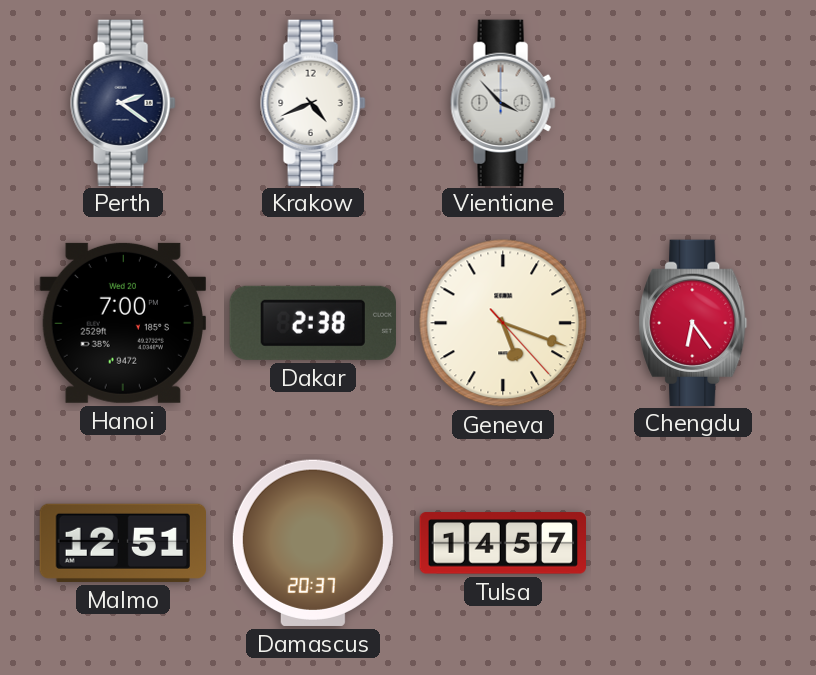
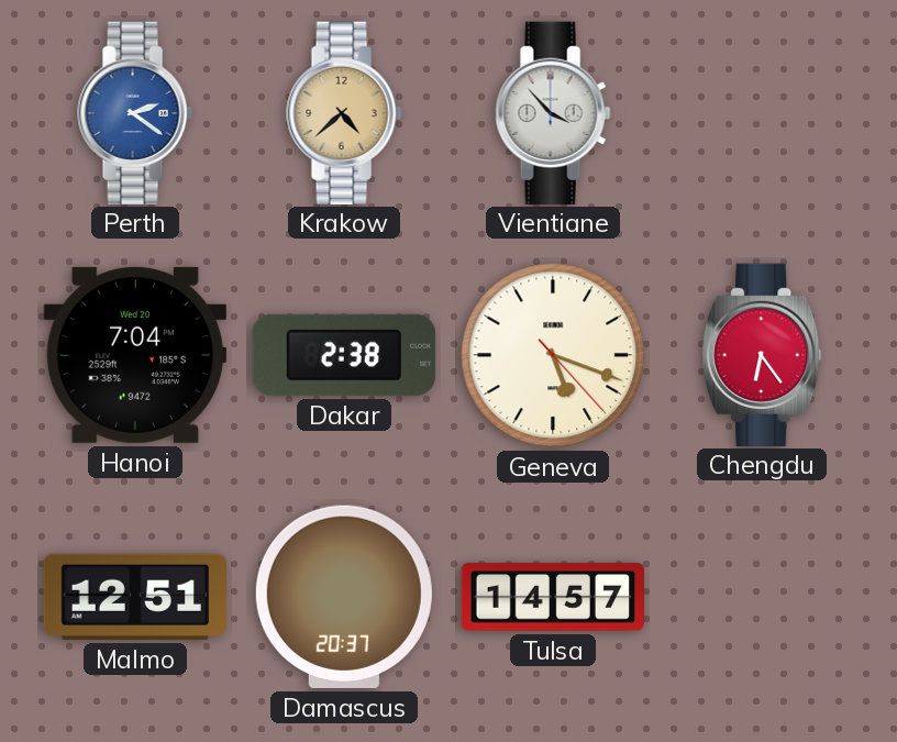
Perth dial: navy -> blue (135, 112)
Krakow: 4:41 -> 4:38 (344, 112)
Krakow dial: white -> champagne (344, 112)
Hanoi: 7:00 -> 7:04 (135, 355)
